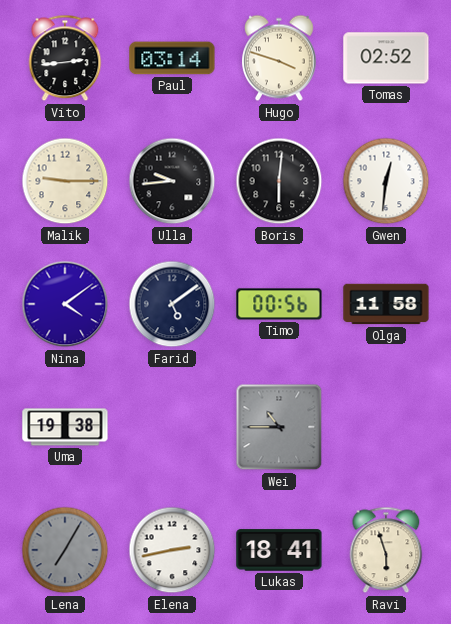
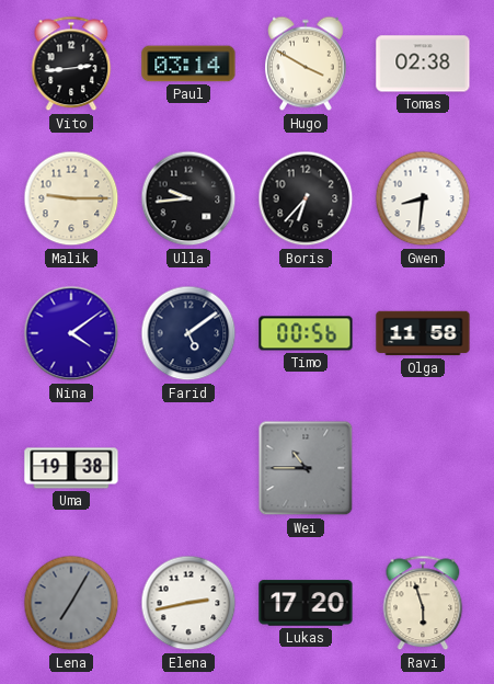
Hugo: 3:48 -> 3:50 (307, 64)
Tomas: 02:52 -> 02:38 (423, 64)
Boris: 6:01 -> 6:37 (306, 198)
Gwen: 12:31 -> 8:31 (423, 198)
Lukas: 18:41 -> 17:20 (306, 603)
